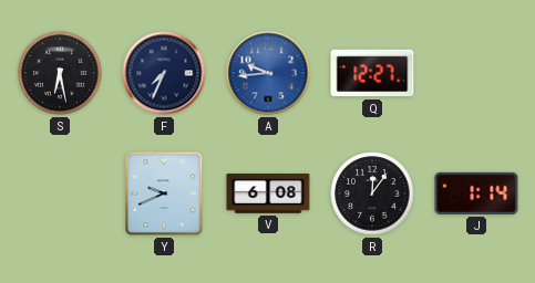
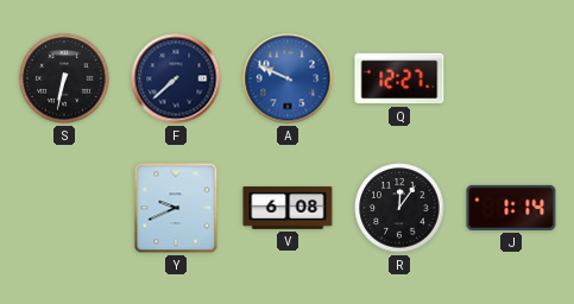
S: 6:28 -> 6:32 (64, 78)
F: 7:34 -> 7:38 (176, 78)
A: 9:44 -> 9:49 (288, 78)
